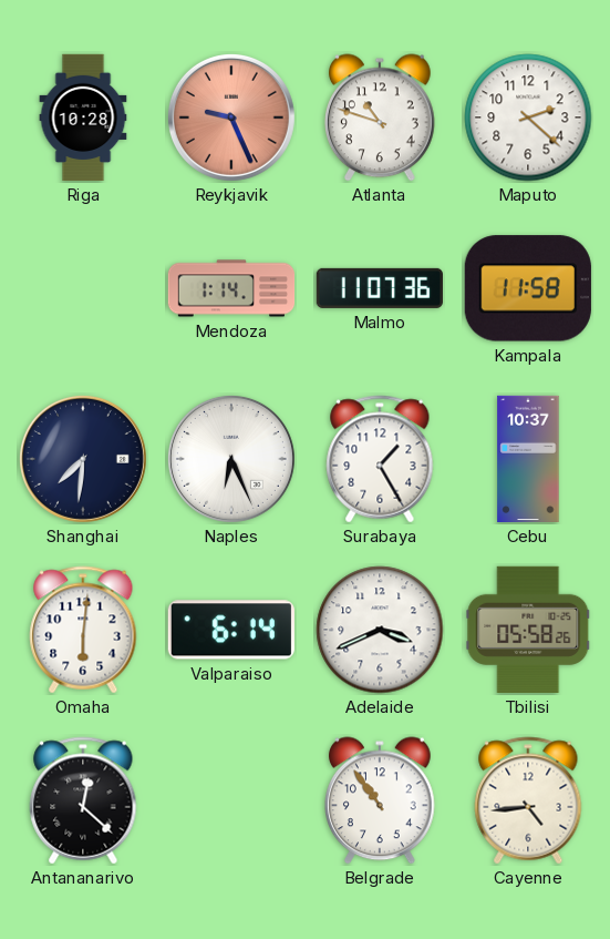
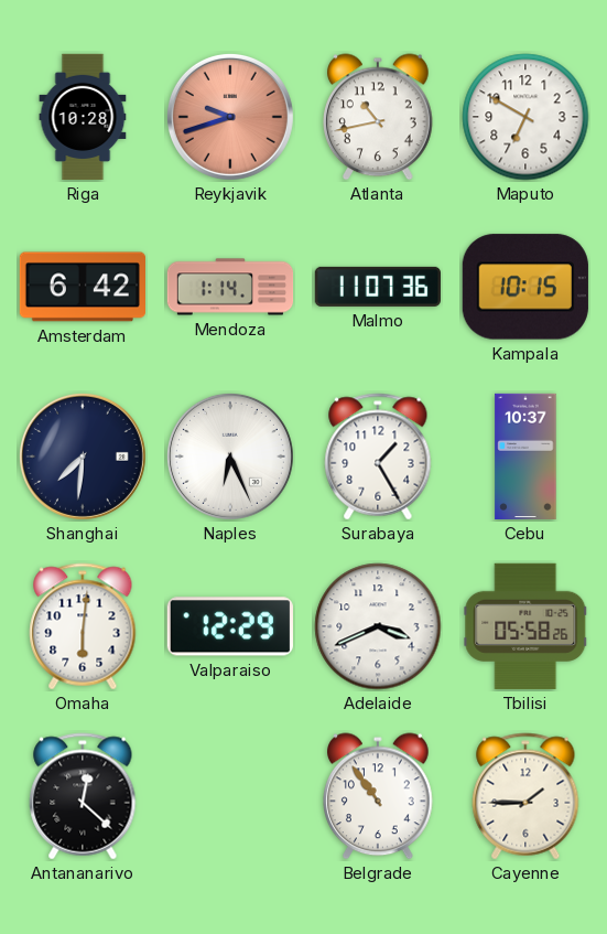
Reykjavik: 9:26 -> 9:42 (230, 117)
Atlanta: 10:48 -> 10:43 (379, 117)
Maputo: 2:22 -> 6:50 (525, 117)
Amsterdam: none -> 6:42 (82, 287)
Kampala: 11:58 -> 10:15 (525, 287)
Valparaiso: 6:14 -> 12:29 (230, 626)
Cayenne: 4:44 -> 1:45 (525, 796)
